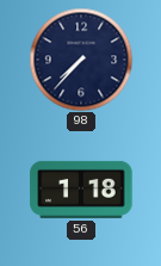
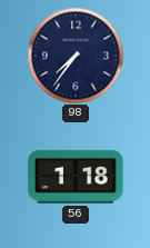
98: 7:37 -> 7:36 (76, 56)
